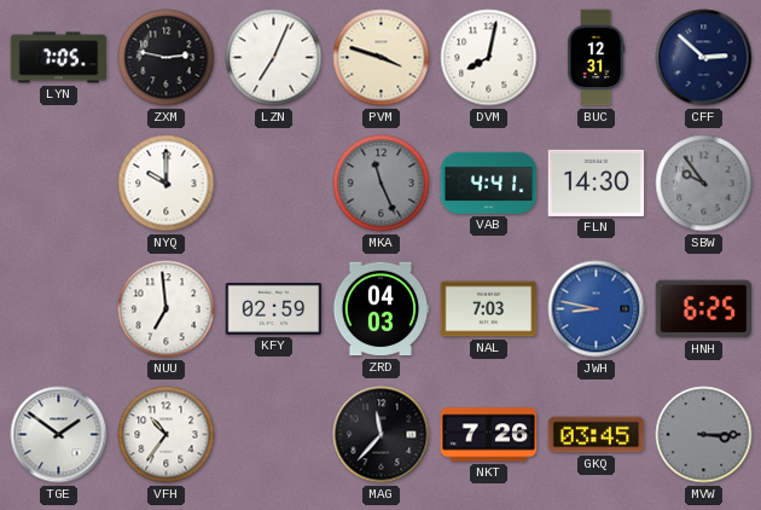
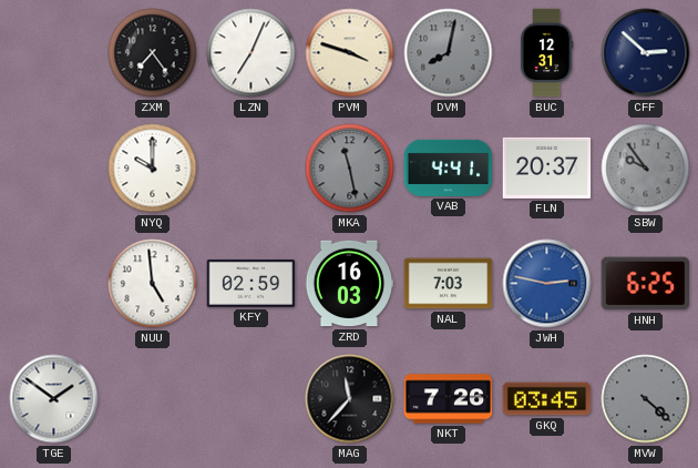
LYN: 7:05 -> none (59, 58)
ZXM: 2:47 -> 7:24 (153, 53)
DVM dial: white -> grey (449, 53)
MKA: 11:26 -> 11:28 (350, 169)
FLN: 14:30 -> 20:37 (547, 167)
NUU: 6:59 -> 4:59 (153, 284)
ZRD: 04:03 -> 16:03 (349, 284)
JWH: 8:47 -> 2:47 (547, 284)
VFH: 10:36 -> none (167, 435)
MVW: 3:15 -> 4:22 (646, 399)
